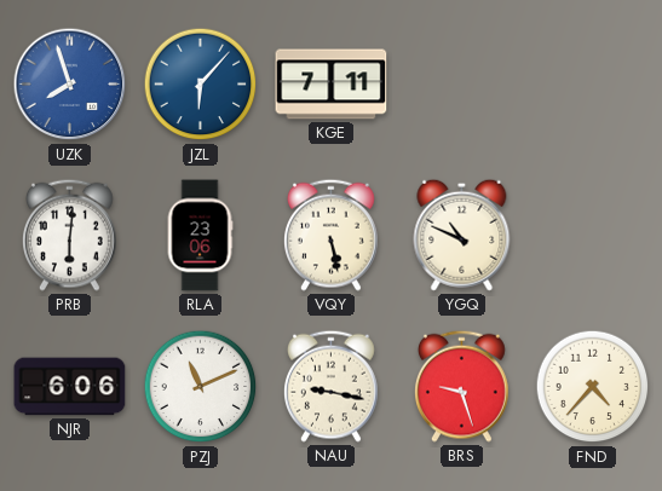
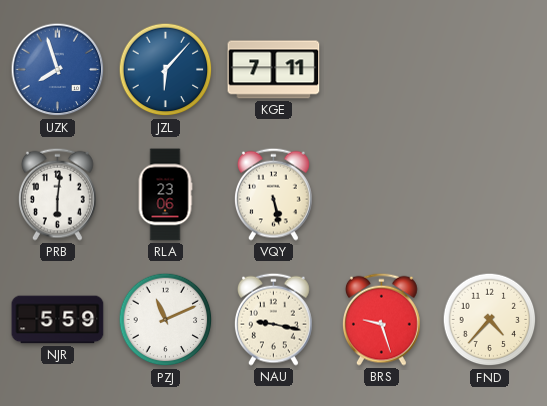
YGQ: 10:49 -> none (462, 235)
NJR: 6:06 -> 5:59 (58, 320)
